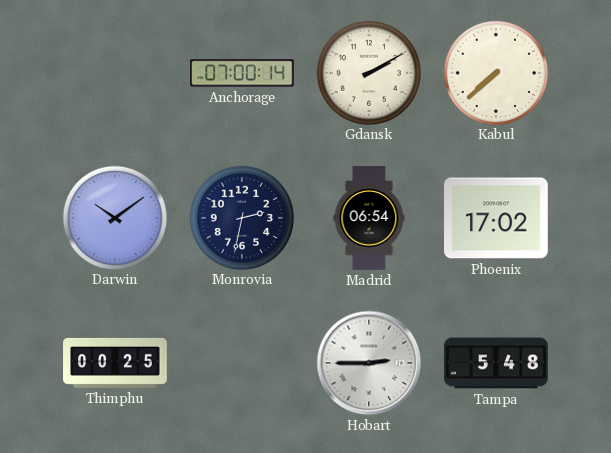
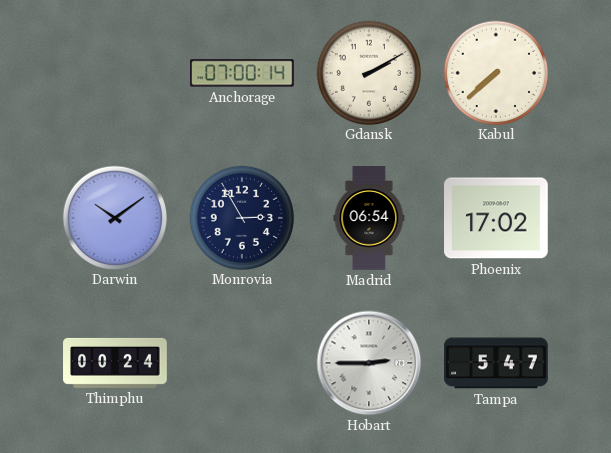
Monrovia: 2:32 -> 2:55 (241, 217)
Thimphu: 00:25 -> 00:24 (115, 363)
Tampa: 5:48 -> 5:47 (496, 363)
